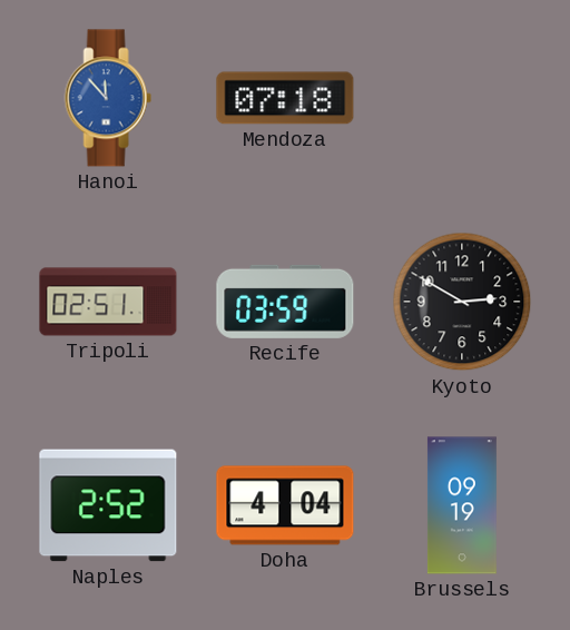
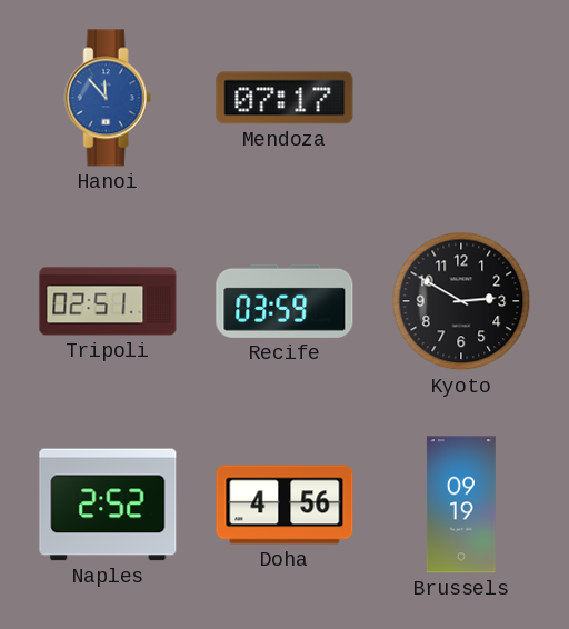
Mendoza: 07:18 -> 07:17 (284, 98)
Doha: 4:04 -> 4:56 (284, 505)
